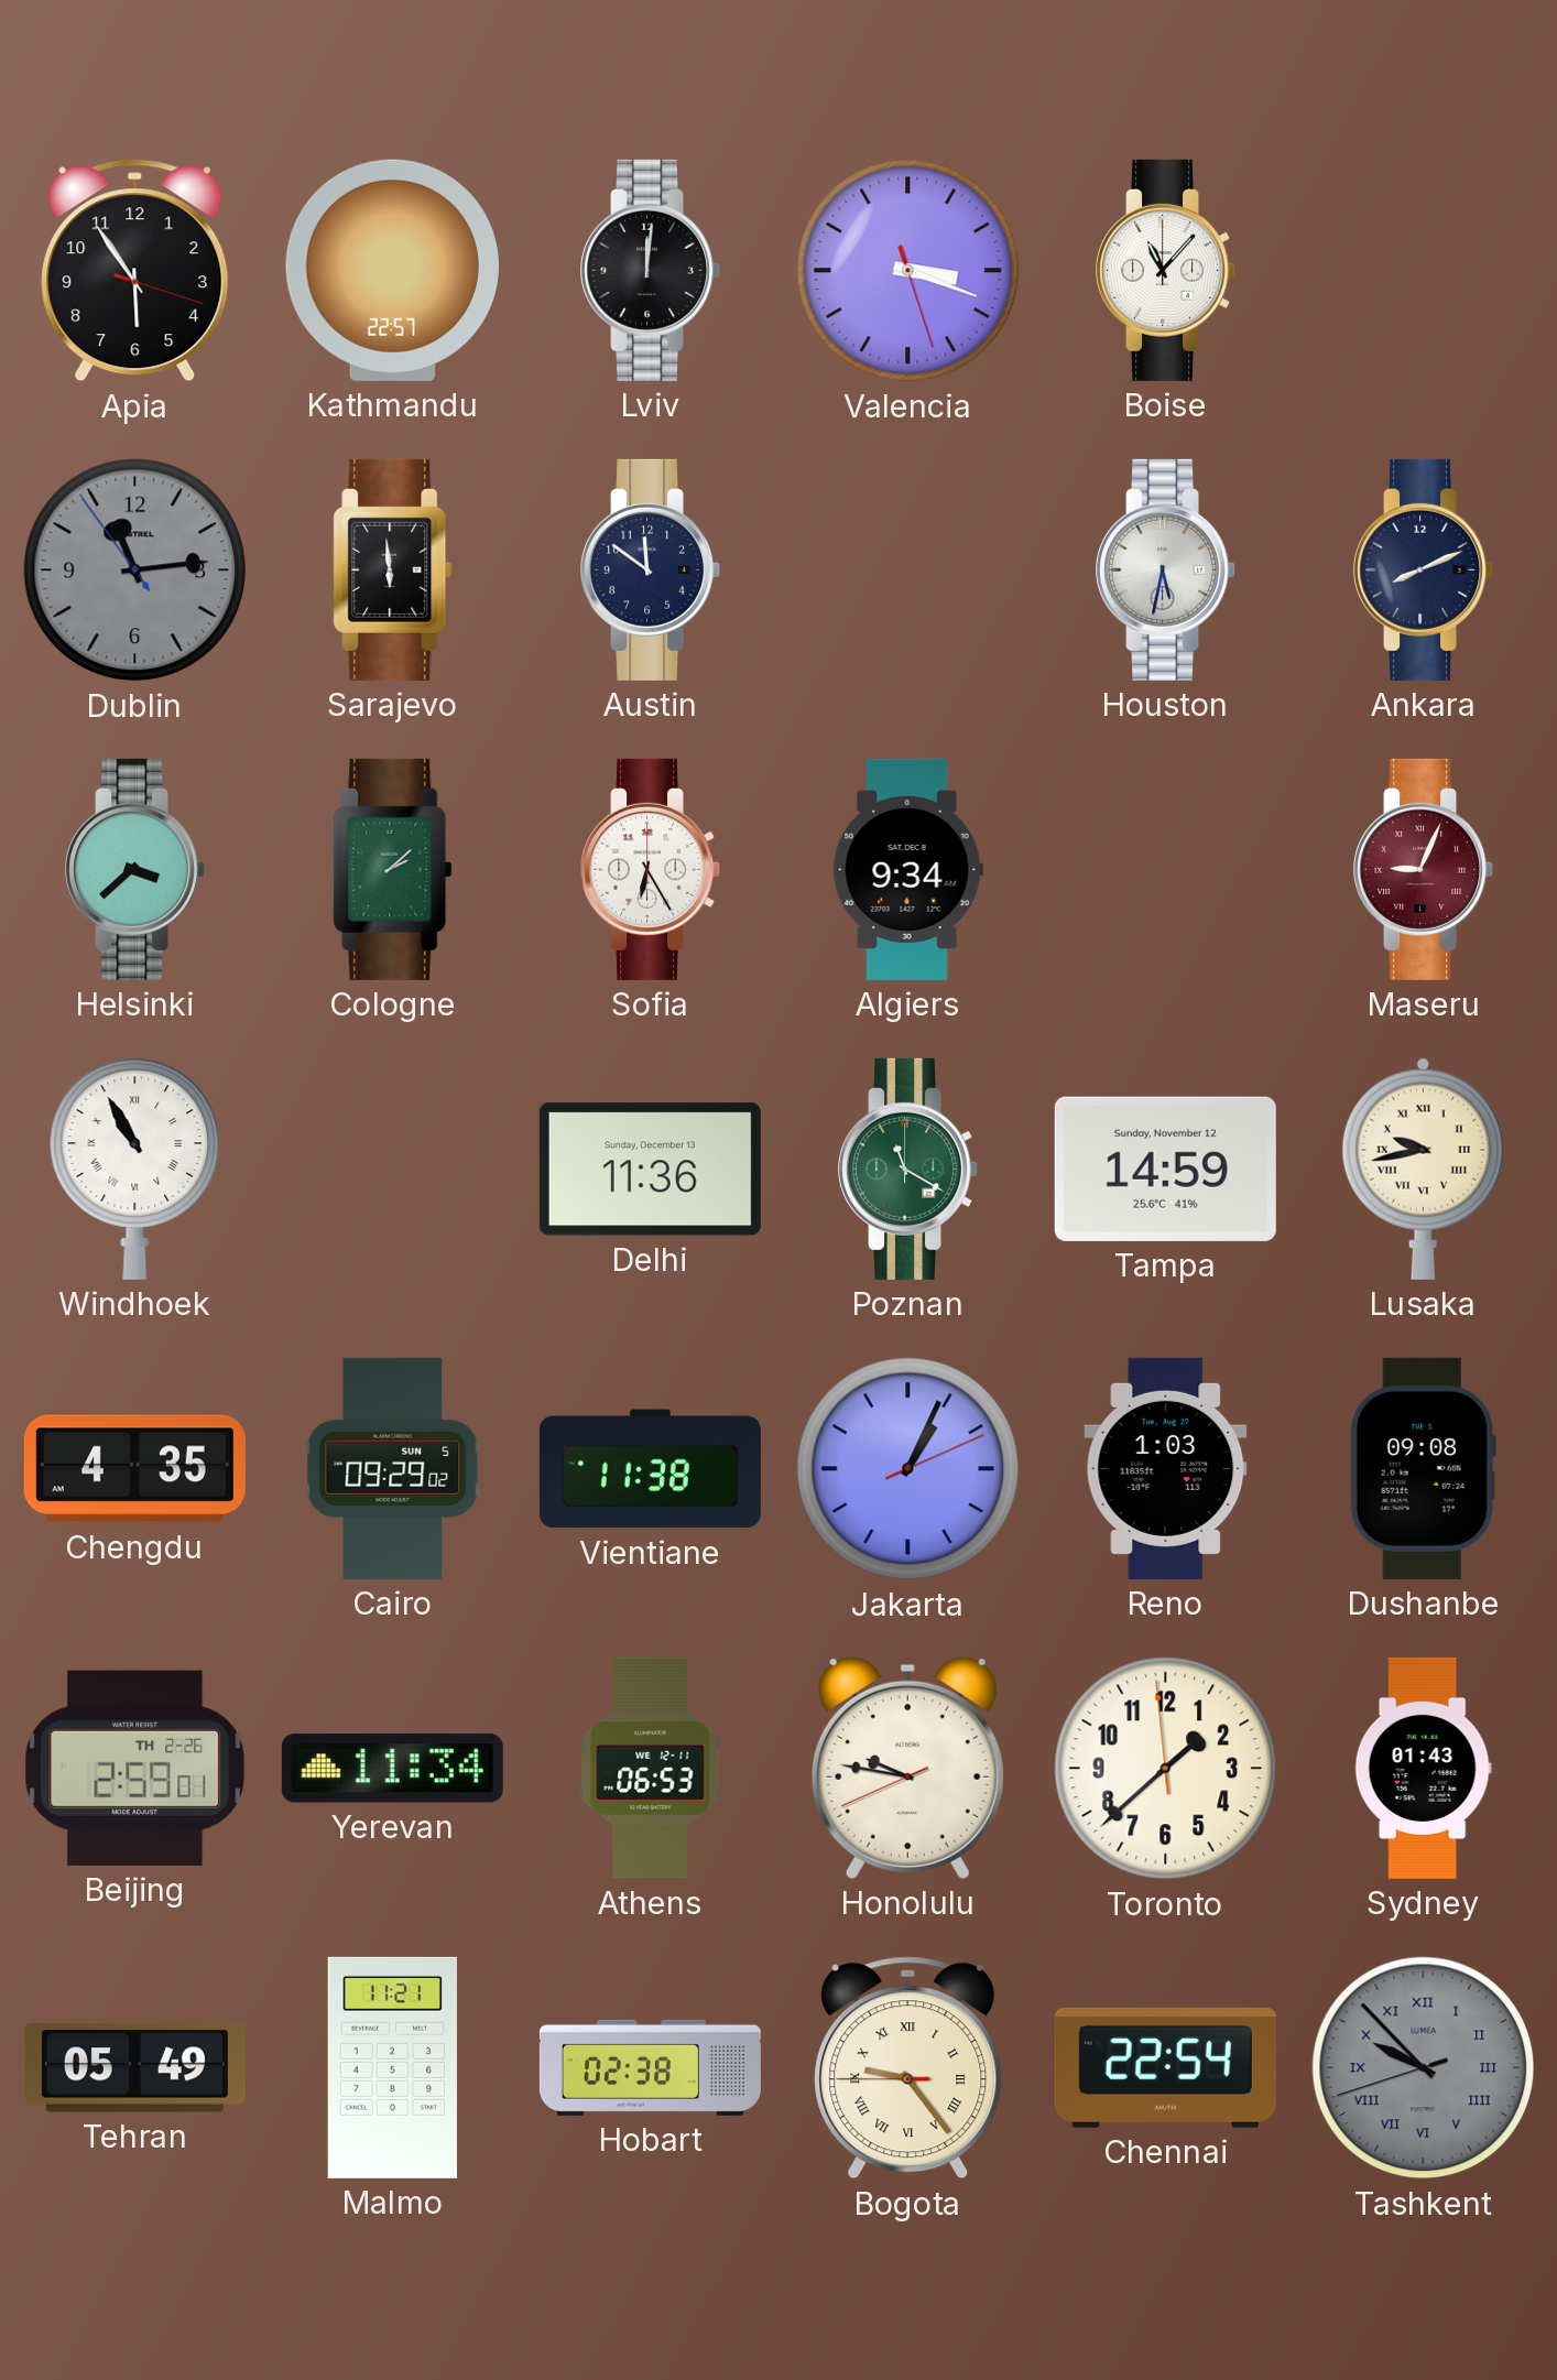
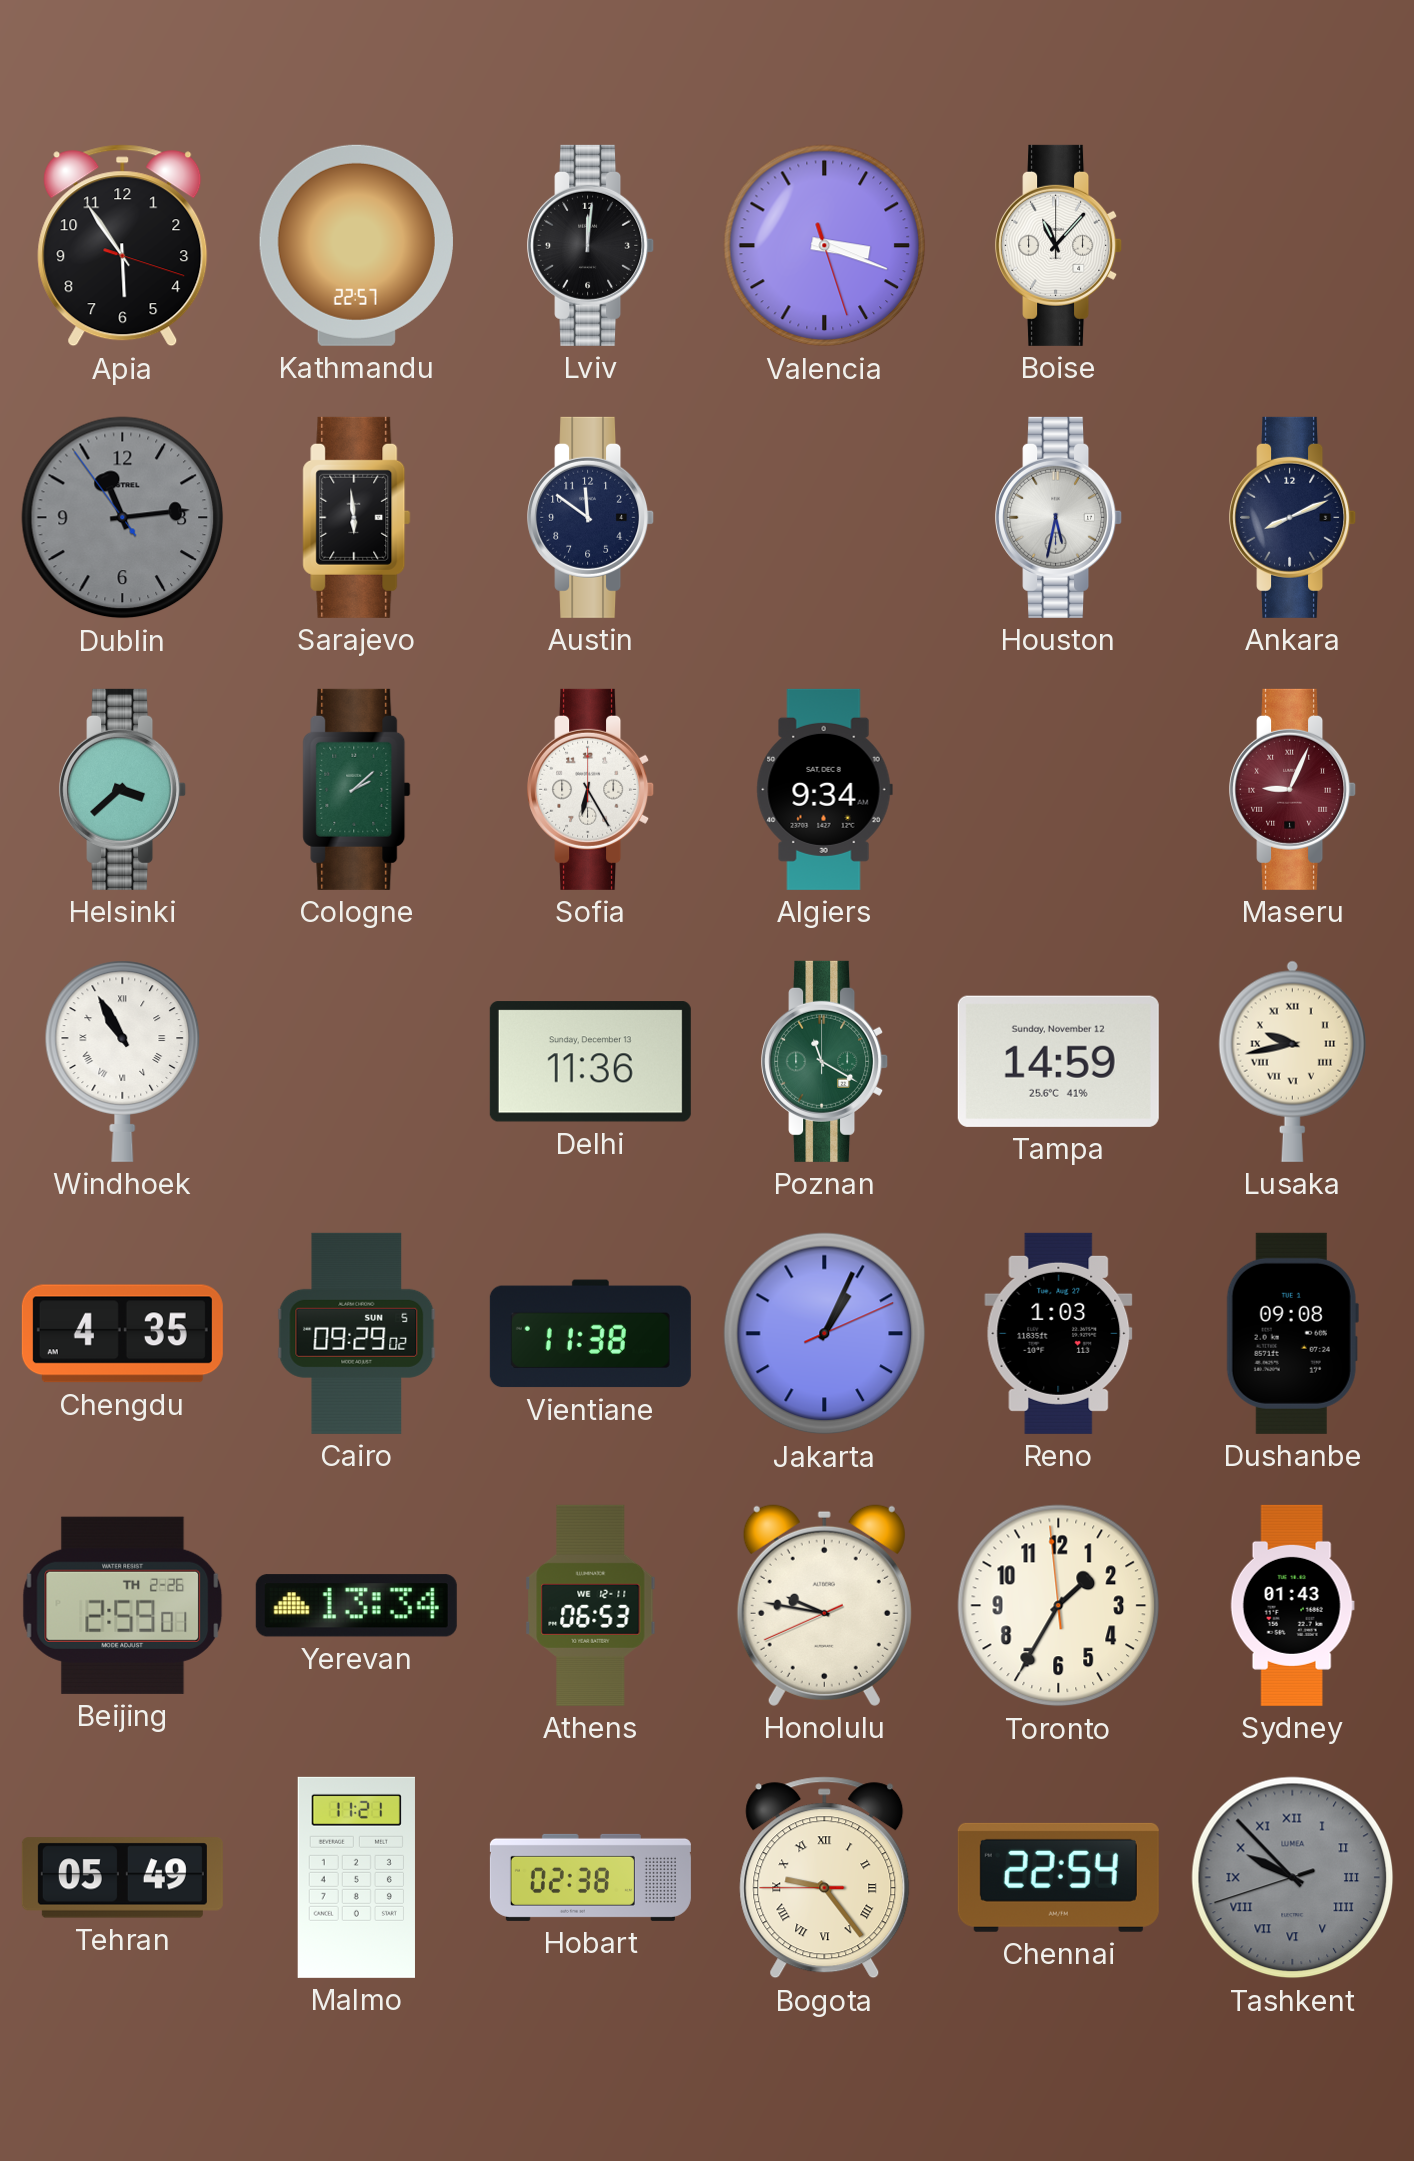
Yerevan: 11:34 -> 13:34 (356, 1606)
Toronto: 1:37 -> 1:34 (1059, 1606)
